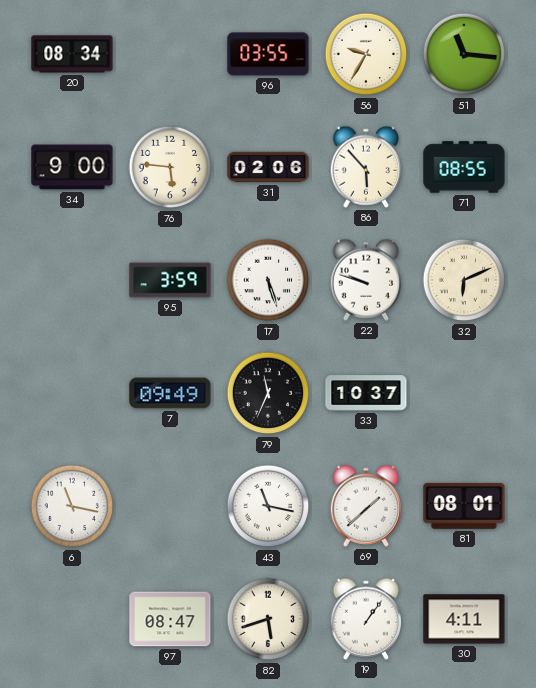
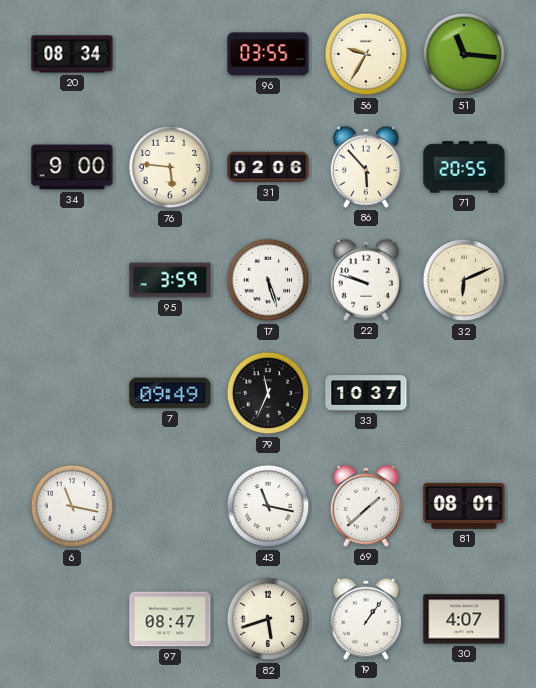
71: 08:55 -> 20:55 (464, 167)
30: 4:11 -> 4:07 (464, 619)
